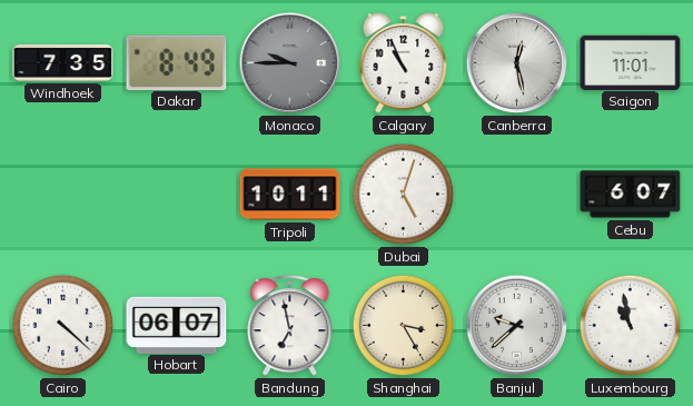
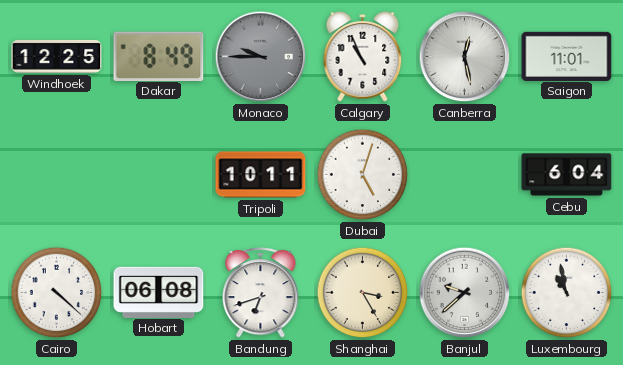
Windhoek: 7:35 -> 12:25 (57, 56)
Cebu: 6:07 -> 6:04 (567, 175)
Hobart: 06:07 -> 06:08 (159, 292)
Bandung: 6:58 -> 6:42 (261, 293)
